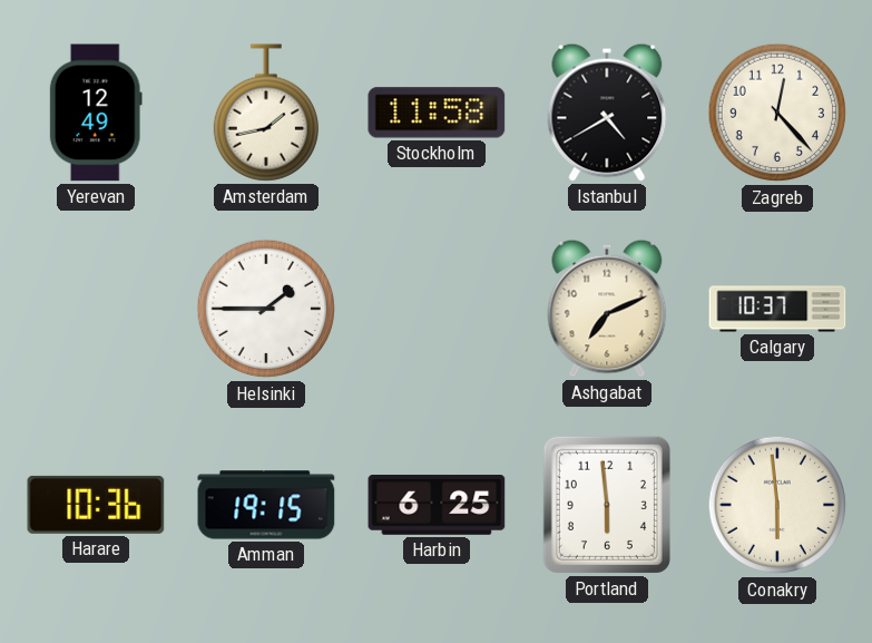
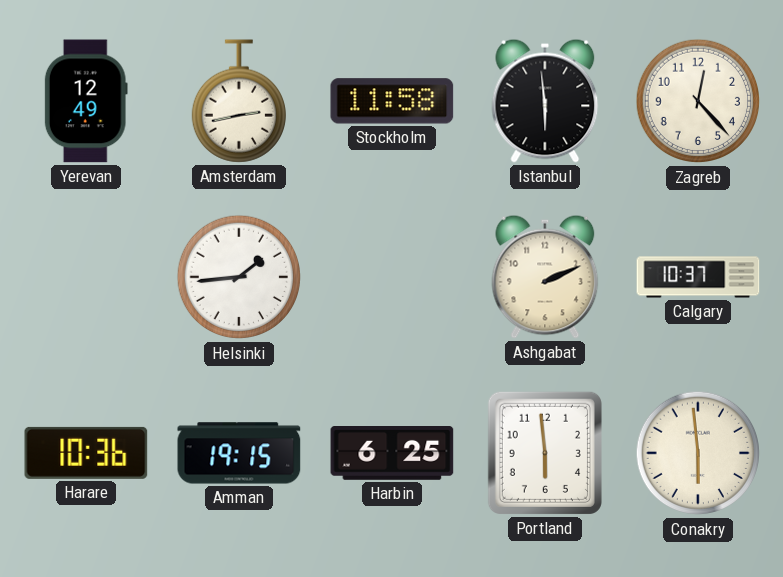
Amsterdam: 1:43 -> 2:43 (239, 101)
Istanbul: 4:40 -> 5:59 (545, 101)
Helsinki: 1:45 -> 1:44 (239, 277)
Ashgabat: 7:11 -> 2:11 (545, 277)
